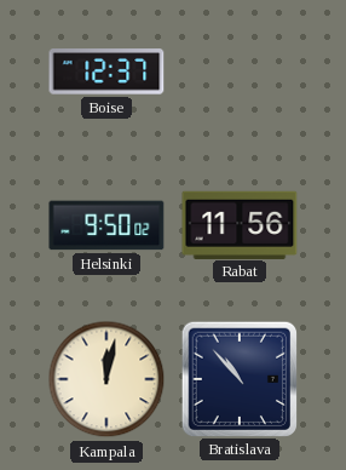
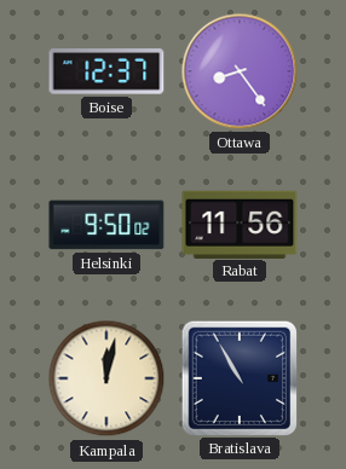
Ottawa: none -> 8:24 (240, 71)
Bratislava: 10:53 -> 10:55 (238, 377)
